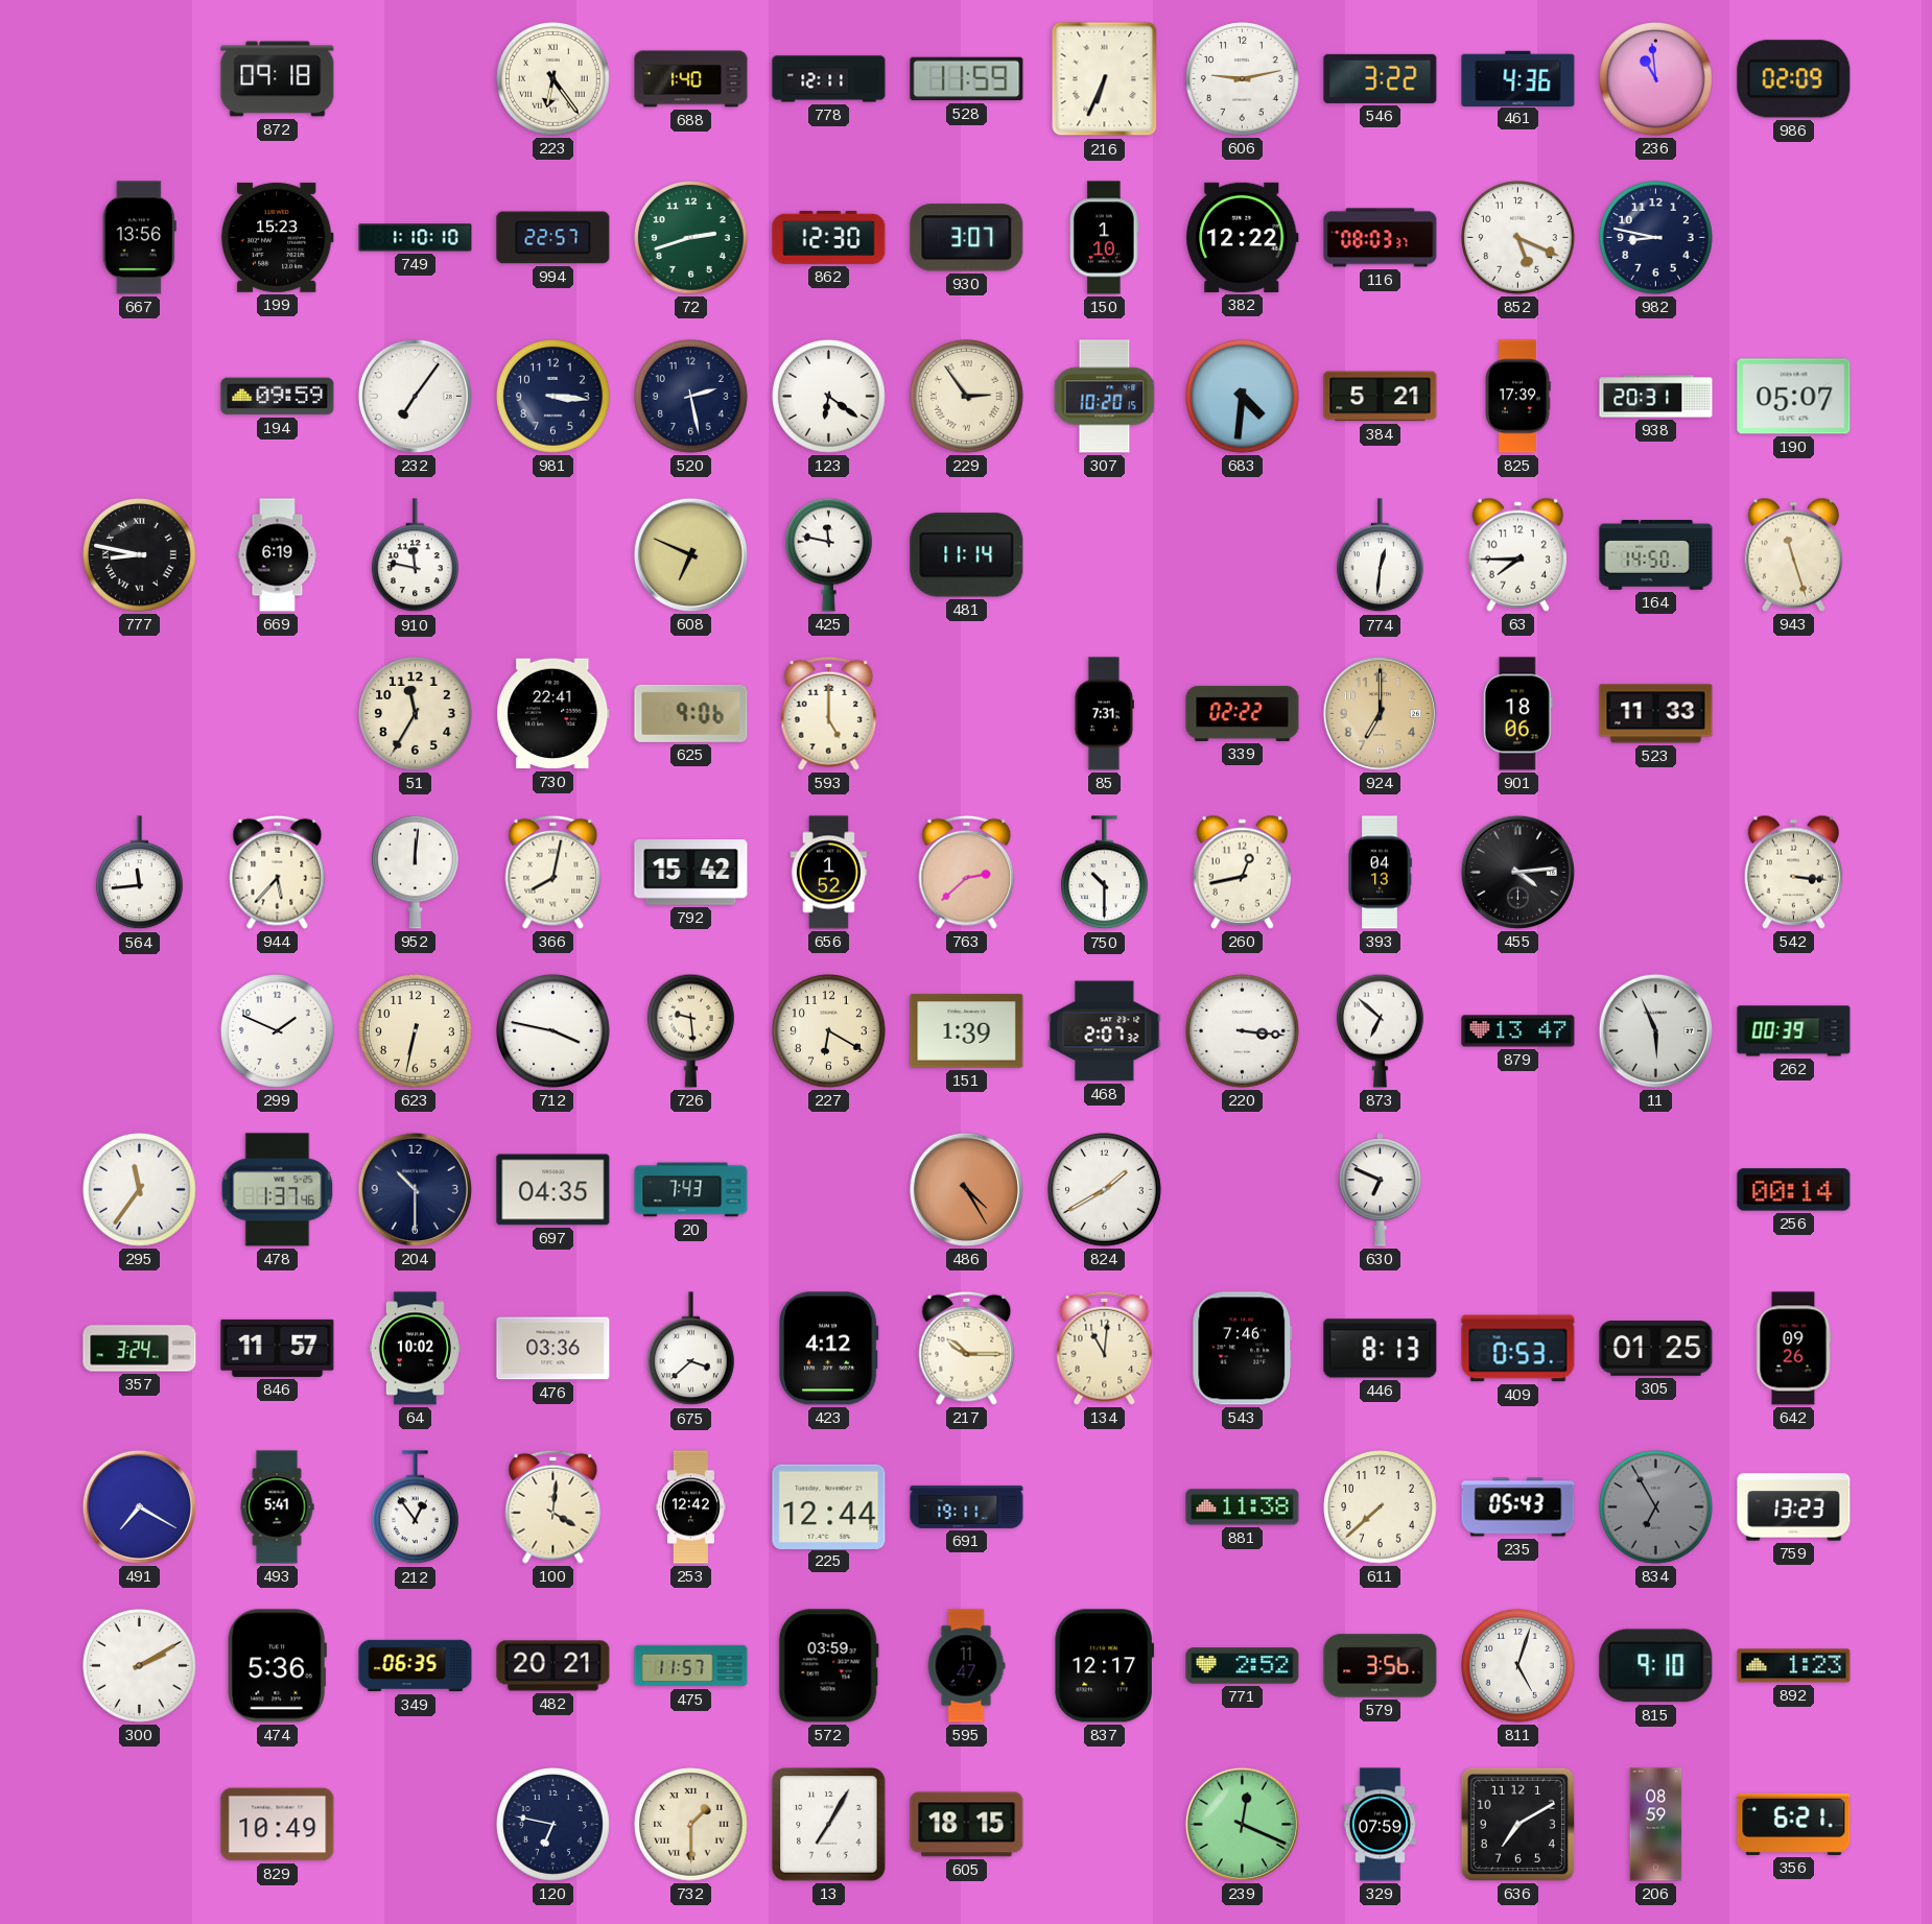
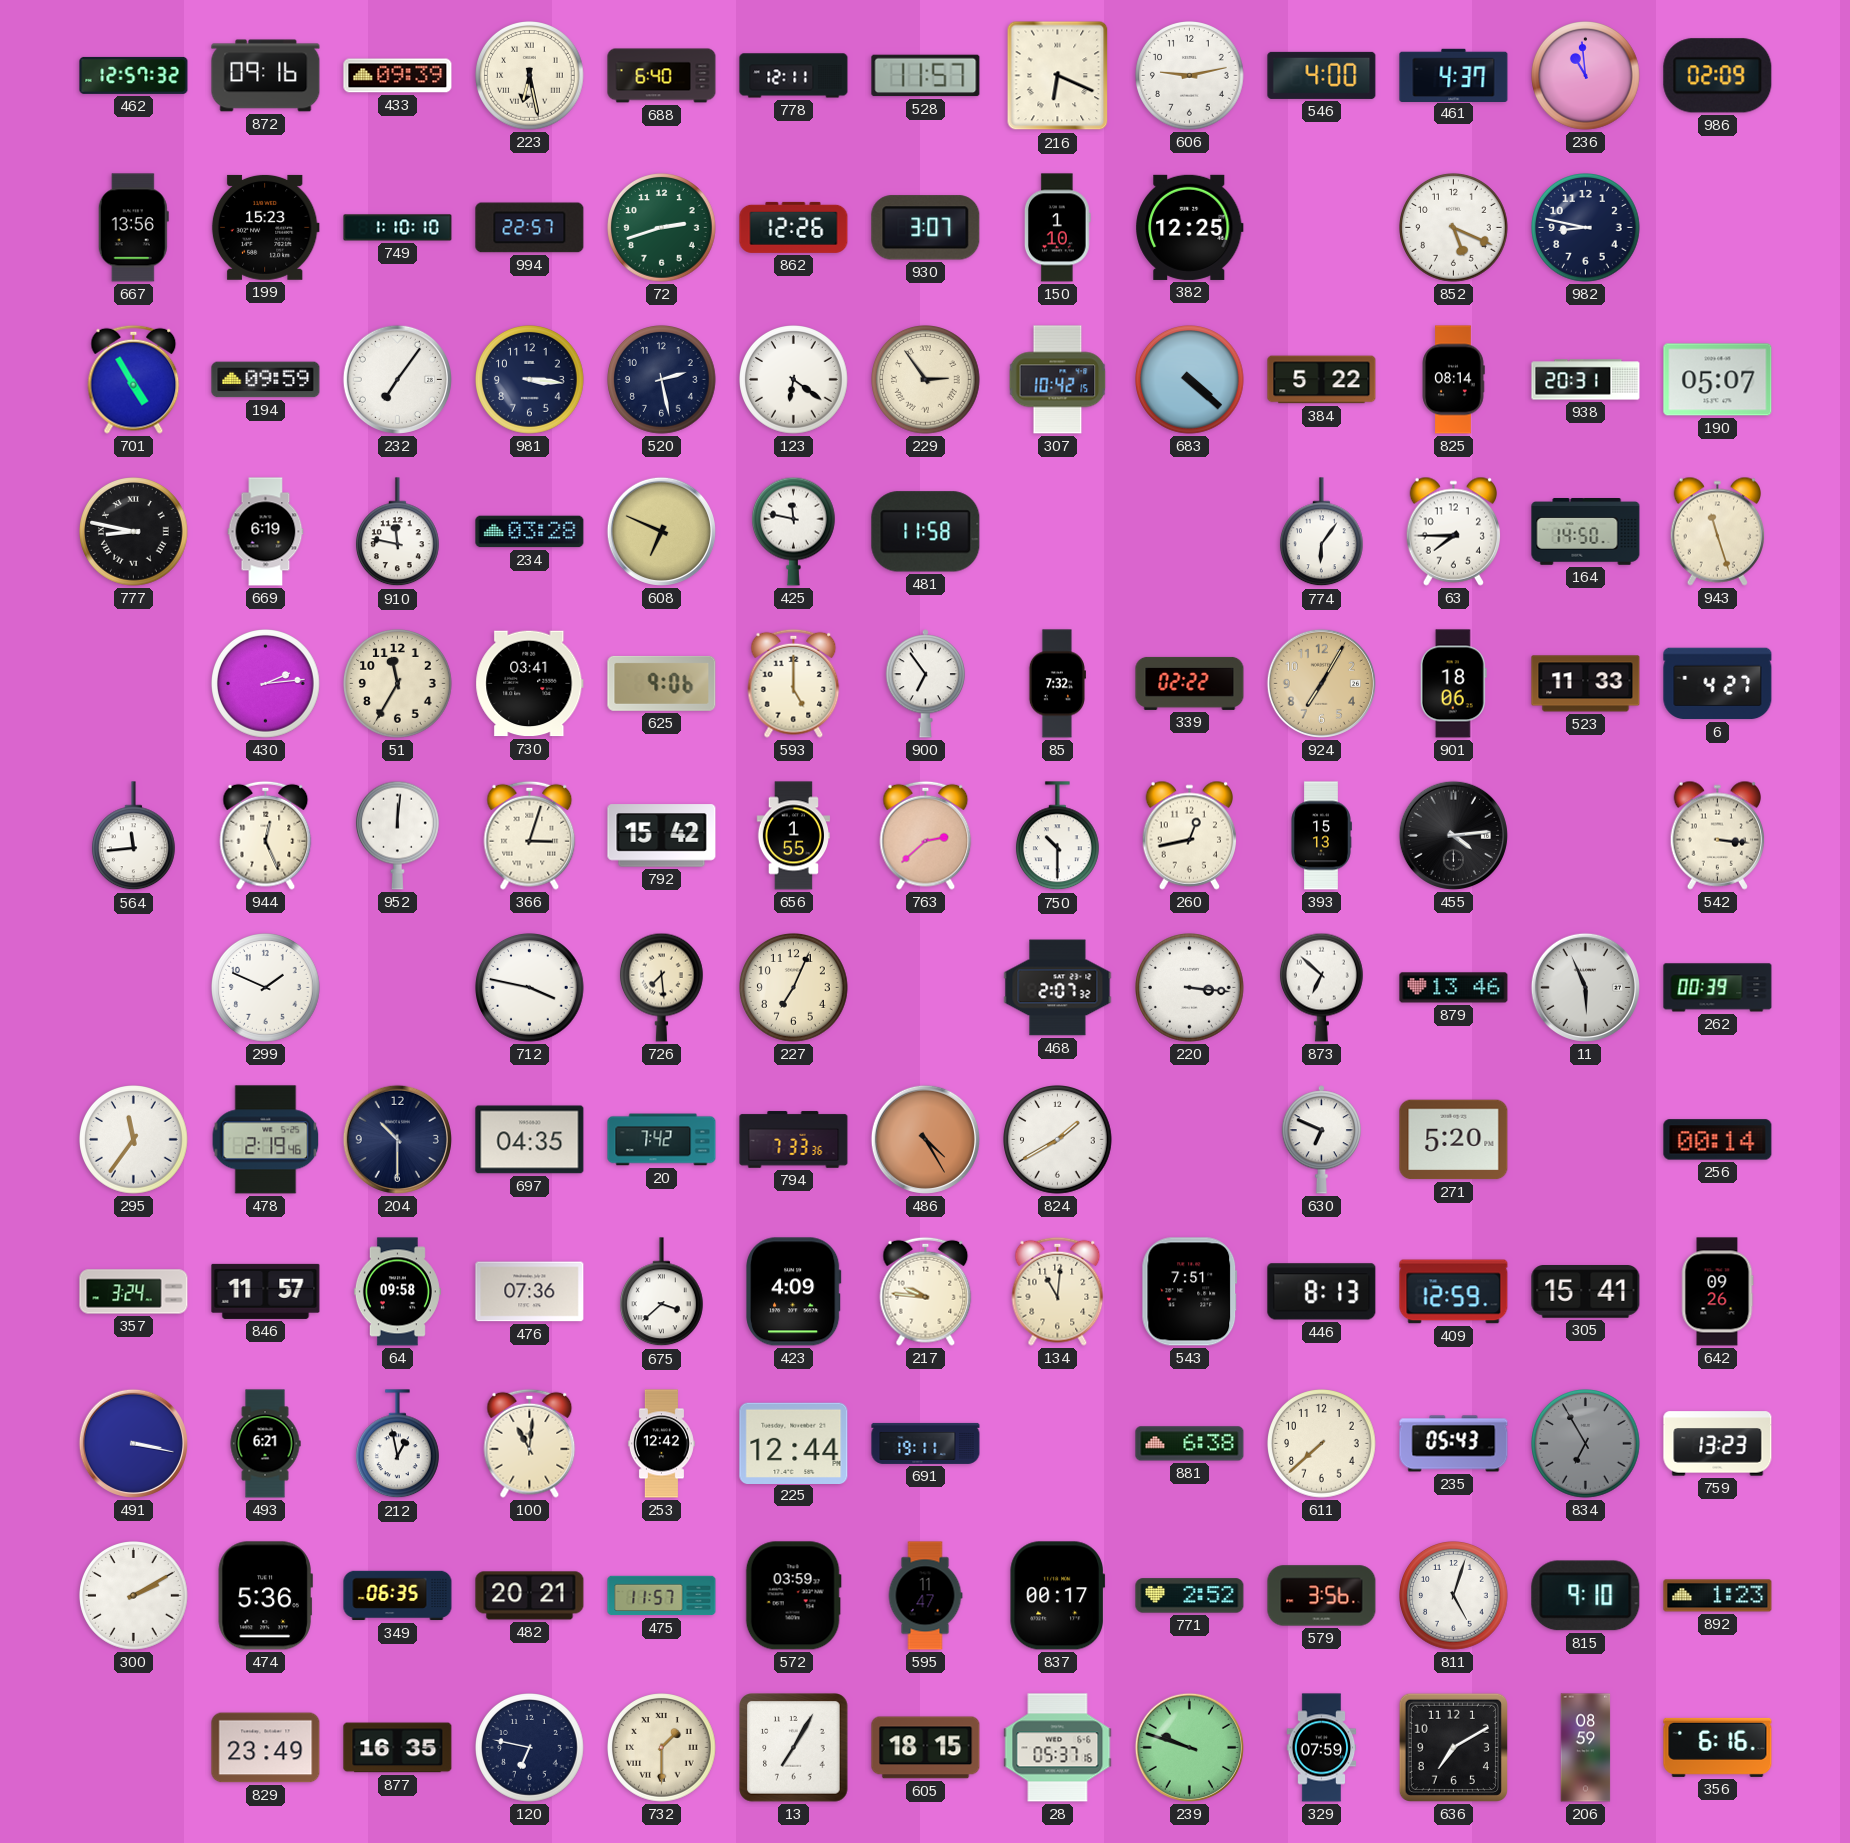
462: none -> 12:57 (134, 75)
872: 09:18 -> 09:16 (266, 76)
433: none -> 09:39 (398, 76)
223: 6:24 -> 6:28 (530, 76)
688: 1:40 -> 6:40 (662, 76)
528: 11:59 -> 11:57 (926, 76)
216: 6:34 -> 6:19 (1058, 76)
546: 3:22 -> 4:00 (1322, 75)
461: 4:36 -> 4:37 (1454, 75)
862: 12:30 -> 12:26 (794, 227)
382: 12:22 -> 12:25 (1190, 227)
116: 08:03 -> none (1381, 238)
701: none -> 4:55 (134, 379)
307: 10:20 -> 10:42 (1058, 380)
683: 4:31 -> 4:22 (1190, 380)
384: 5:21 -> 5:22 (1322, 380)
825: 17:39 -> 08:14 (1453, 380)
234: none -> 03:28 (530, 532)
481: 11:14 -> 11:58 (926, 532)
774: 12:31 -> 6:06 (1321, 532)
430: none -> 2:14 (266, 684)
730: 22:41 -> 03:41 (530, 684)
900: none -> 6:54 (925, 684)
85: 7:31 -> 7:32 (1056, 684)
924: 7:00 -> 7:05 (1321, 683)
6: none -> 4:27 (1718, 684)
944: 5:37 -> 12:26 (266, 835)
366: 8:02 -> 3:03 (530, 835)
656: 1:52 -> 1:55 (793, 836)
393: 04:13 -> 15:13 (1321, 836)
623: 6:32 -> none (416, 1031)
726: 9:29 -> 7:29 (661, 987)
227: 6:20 -> 7:04 (794, 988)
151: 1:39 -> none (967, 1031)
879: 13:47 -> 13:46 (1454, 988)
478: 1:37 -> 2:19 (266, 1140)
20: 7:43 -> 7:42 (662, 1140)
794: none -> 7:33 (794, 1140)
271: none -> 5:20 (1454, 1140)
64: 10:02 -> 09:58 (397, 1292)
476: 03:36 -> 07:36 (530, 1292)
423: 4:12 -> 4:09 (794, 1292)
217: 10:15 -> 9:46 (926, 1291)
543: 7:46 -> 7:51 (1190, 1292)
409: 0:53 -> 12:59 (1454, 1292)
305: 01:25 -> 15:41 (1586, 1292)
491: 7:20 -> 3:17 (133, 1443)
493: 5:41 -> 6:21 (265, 1444)
212: 12:54 -> 12:58 (397, 1444)
100: 4:01 -> 11:01 (530, 1443)
881: 11:38 -> 6:38 (1190, 1444)
837: 12:17 -> 00:17 (1058, 1596)
829: 10:49 -> 23:49 (266, 1748)
877: none -> 16:35 (398, 1748)
28: none -> 05:37 (1058, 1748)
239: 12:19 -> 9:48 (1189, 1747)
356: 6:21 -> 6:16 (1718, 1747)
